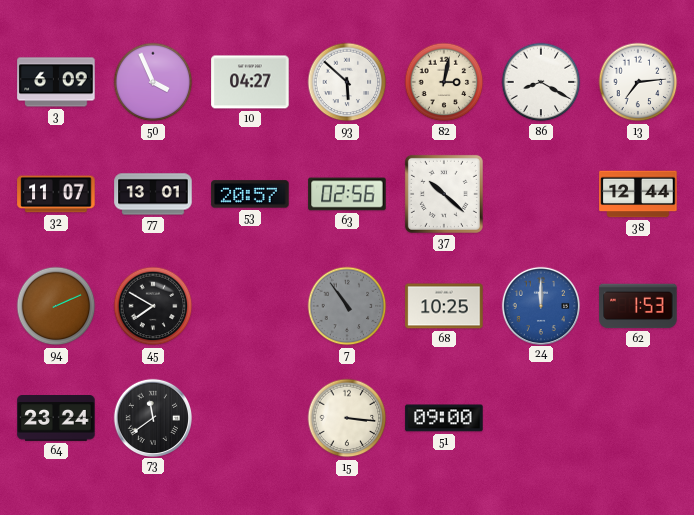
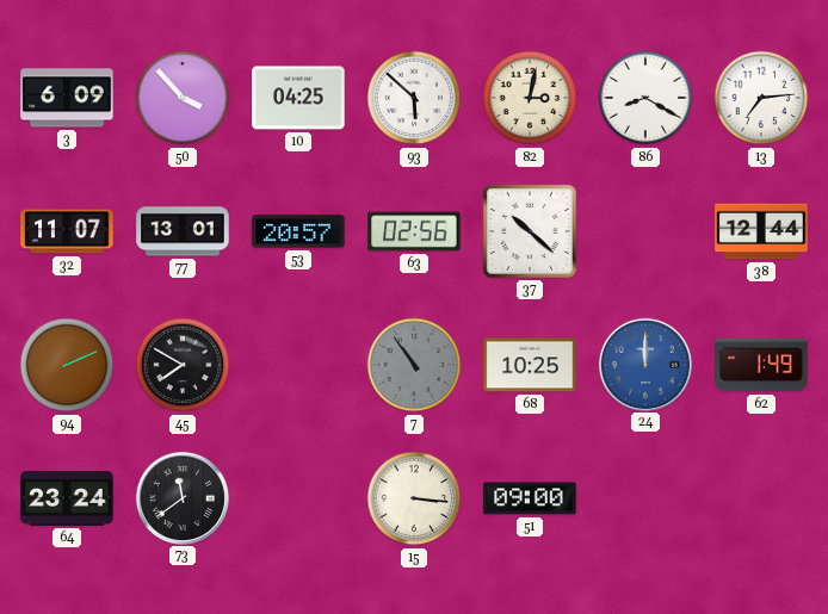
50: 3:56 -> 3:53 (183, 98)
10: 04:27 -> 04:25 (298, 98)
62: 1:53 -> 1:49 (761, 365)
